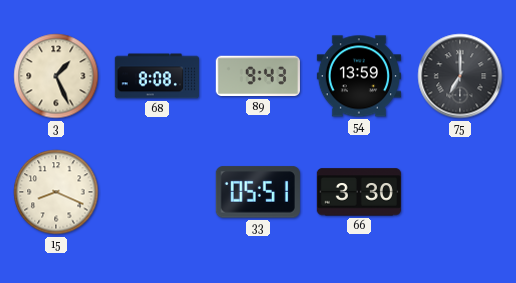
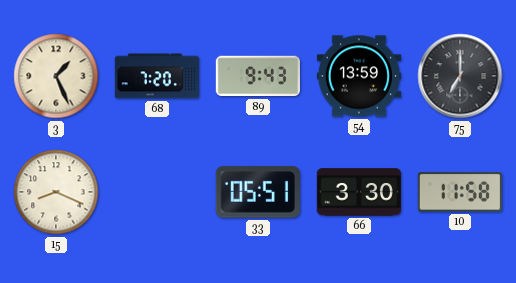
68: 8:08 -> 7:20 (157, 76)
10: none -> 11:58 (460, 192)
